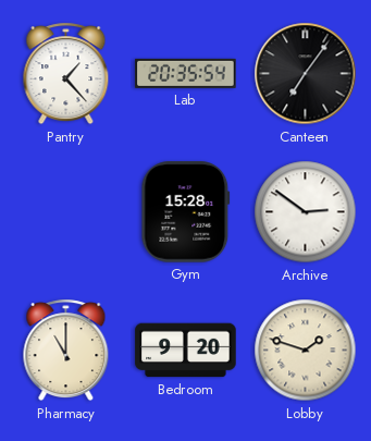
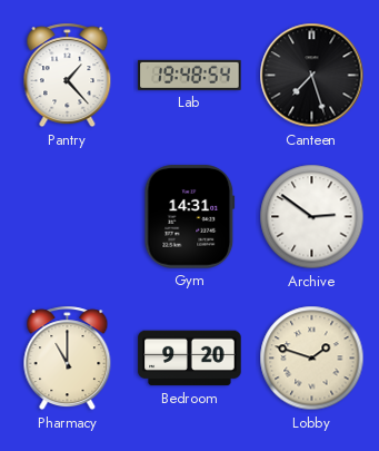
Lab: 20:35 -> 19:48 (190, 75)
Canteen: 7:06 -> 7:27 (312, 76)
Gym: 15:28 -> 14:31 (190, 217)
